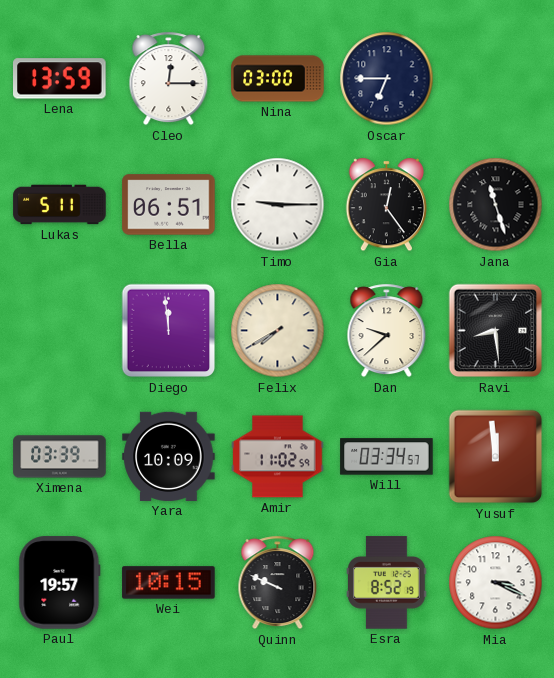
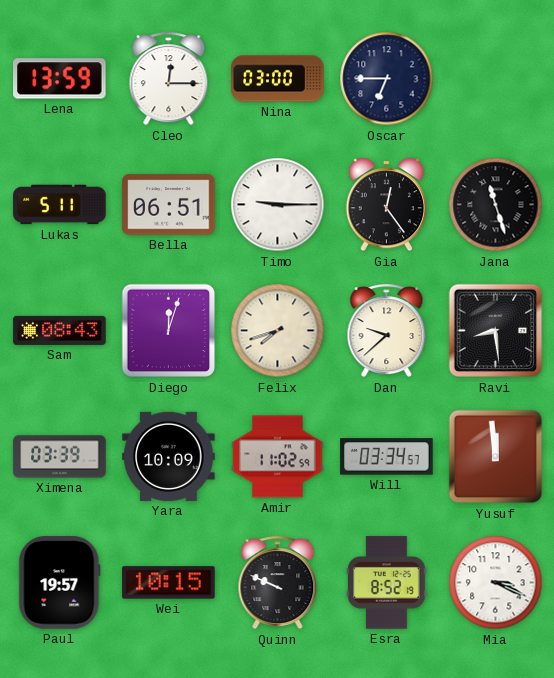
Sam: none -> 08:43 (60, 330)
Diego: 11:59 -> 12:03 (169, 331)
Felix: 7:40 -> 7:42 (278, 331)
